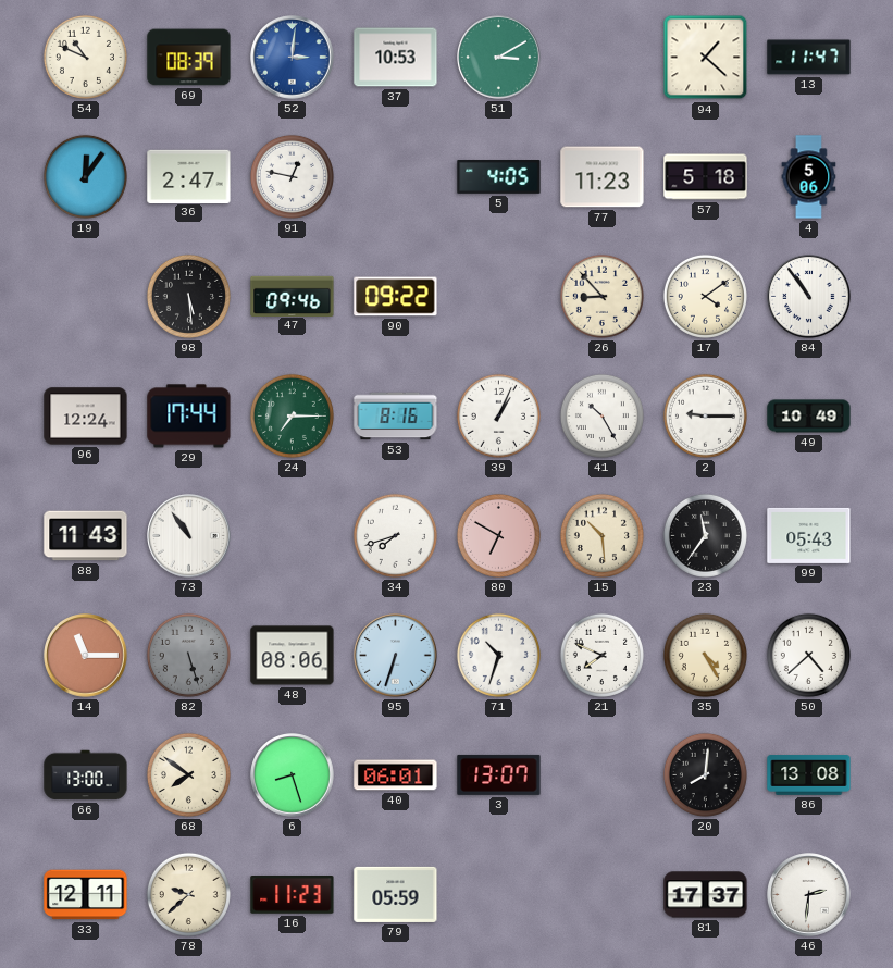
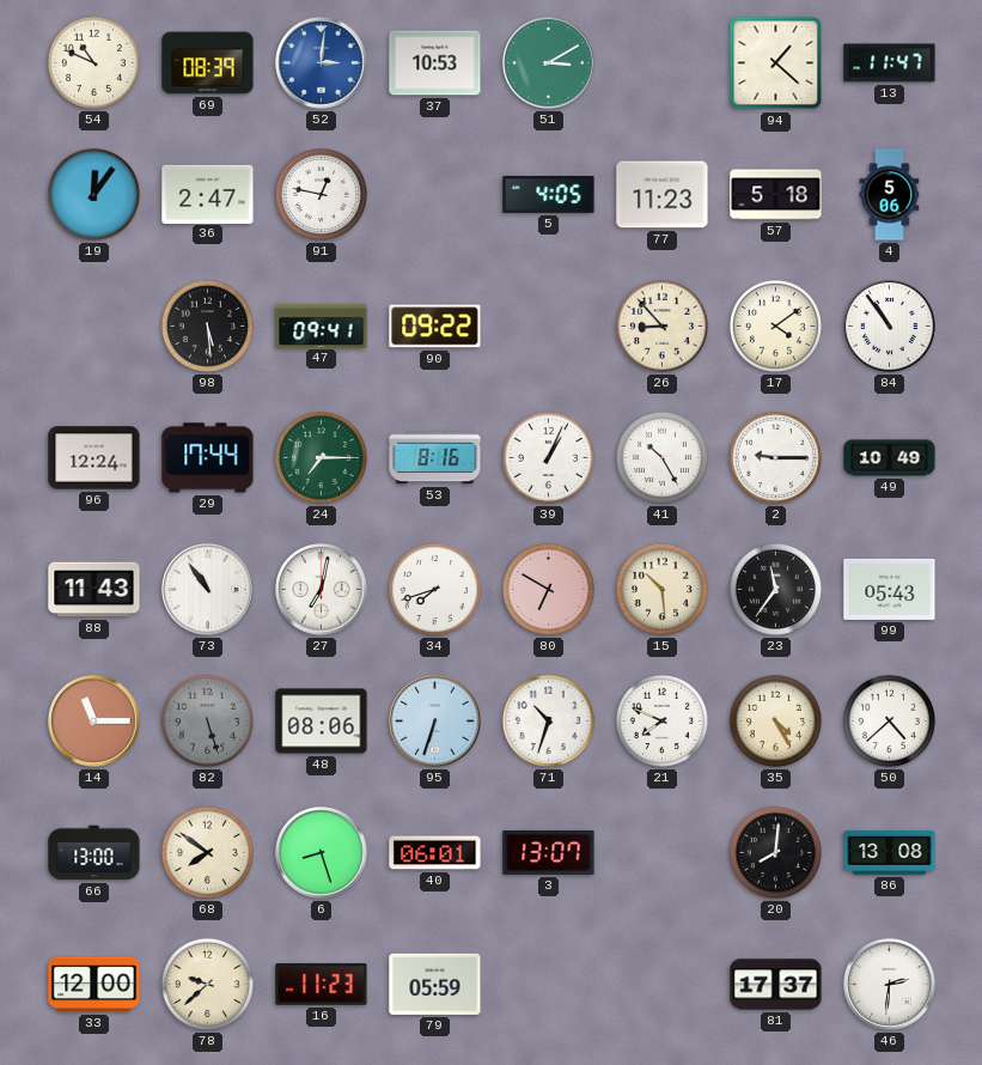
47: 09:46 -> 09:41 (322, 325)
27: none -> 7:02 (322, 590)
33: 12:11 -> 12:00 (94, 985)
